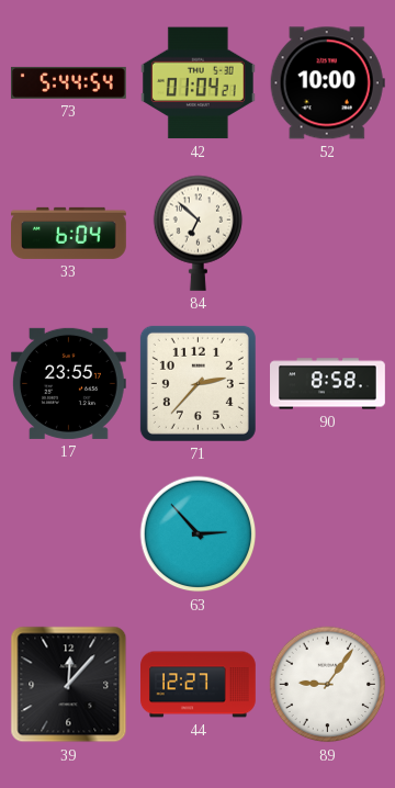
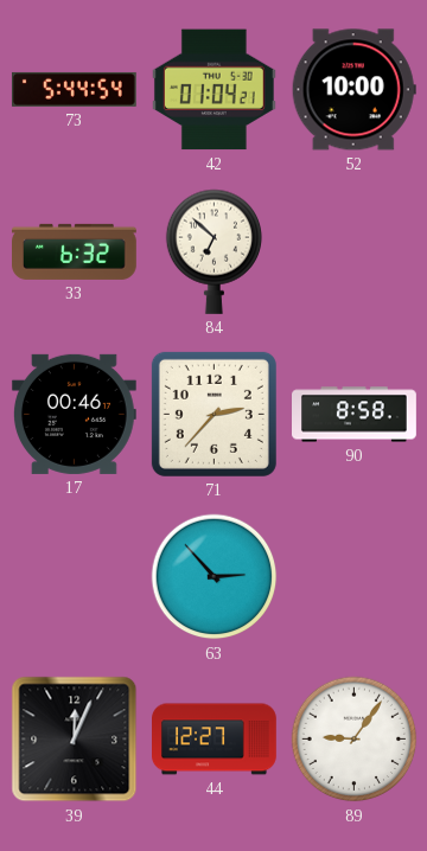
33: 6:04 -> 6:32 (75, 251)
17: 23:55 -> 00:46 (74, 414)
39: 12:07 -> 12:04 (75, 740)
